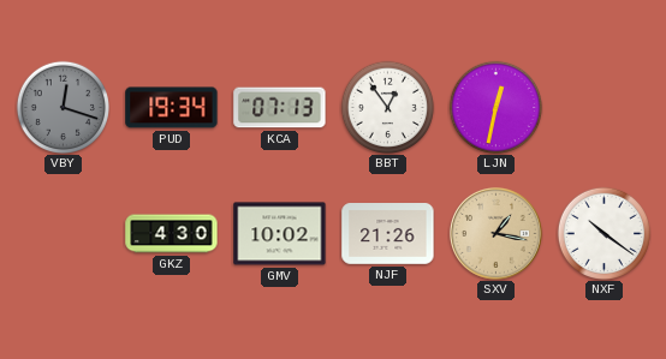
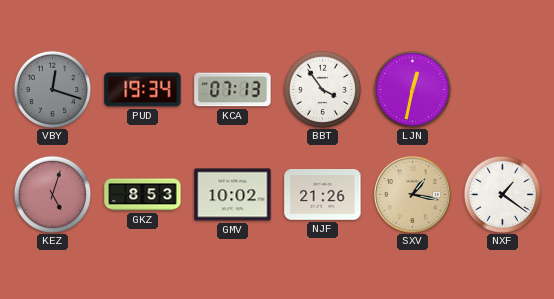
BBT: 12:54 -> 3:54 (322, 89)
KEZ: none -> 5:03 (52, 194)
GKZ: 4:30 -> 8:53 (143, 195)
NXF: 10:21 -> 1:21 (502, 194)
